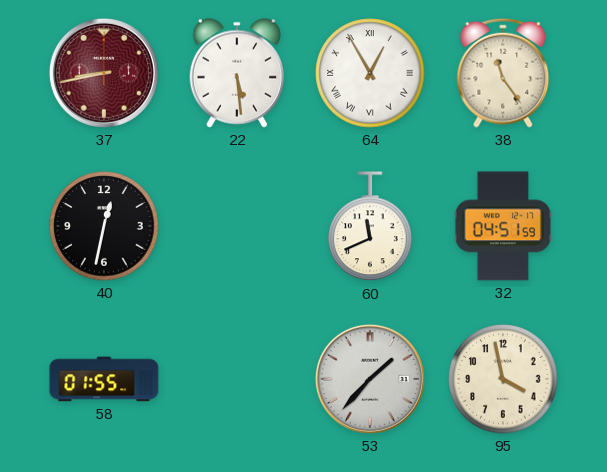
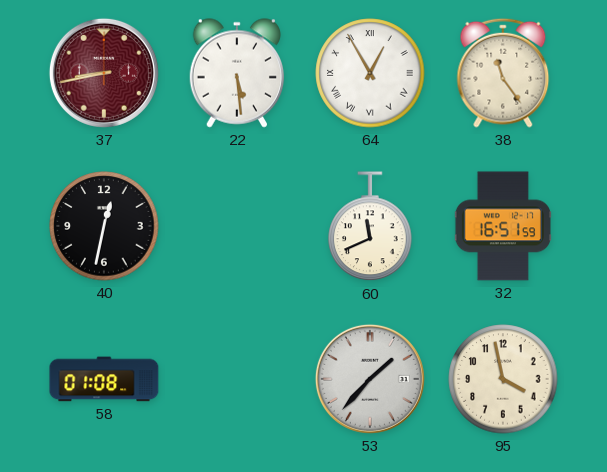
32: 04:51 -> 16:51 (503, 226)
58: 01:55 -> 01:08 (104, 379)
